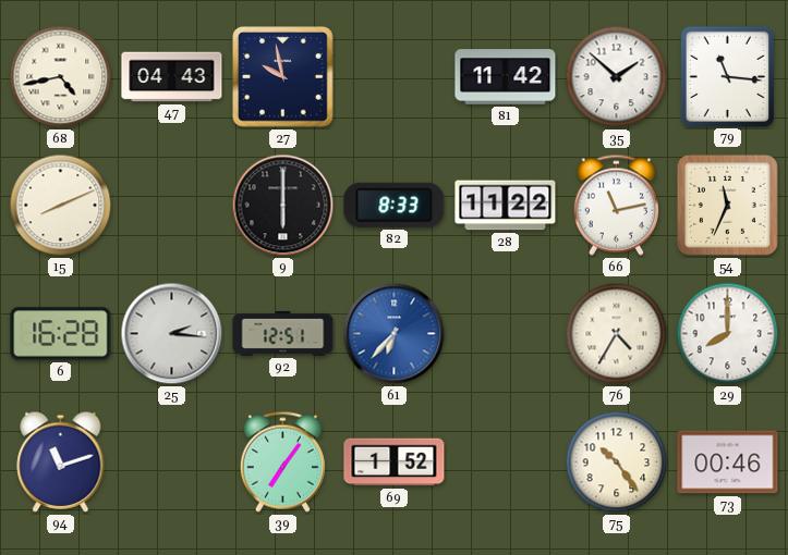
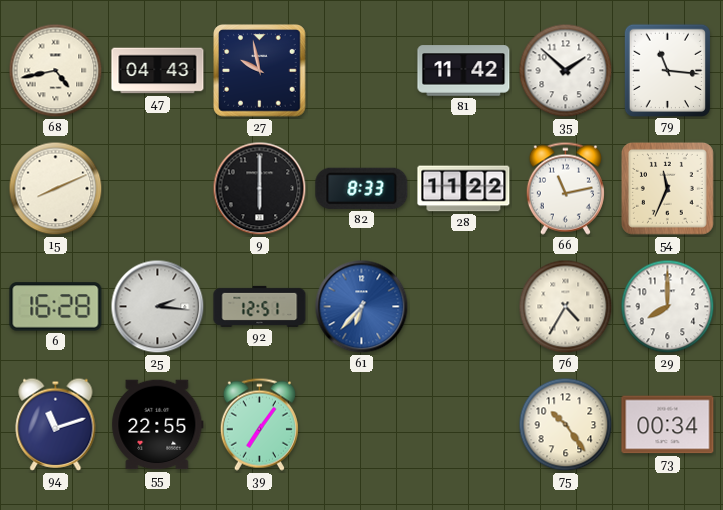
55: none -> 22:55 (158, 425)
69: 1:52 -> none (395, 462)
73: 00:46 -> 00:34 (668, 425)
